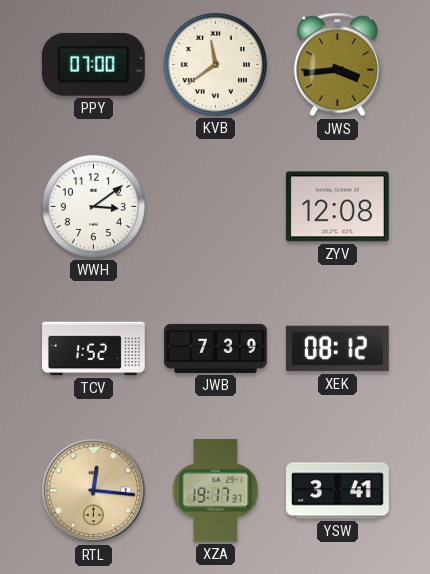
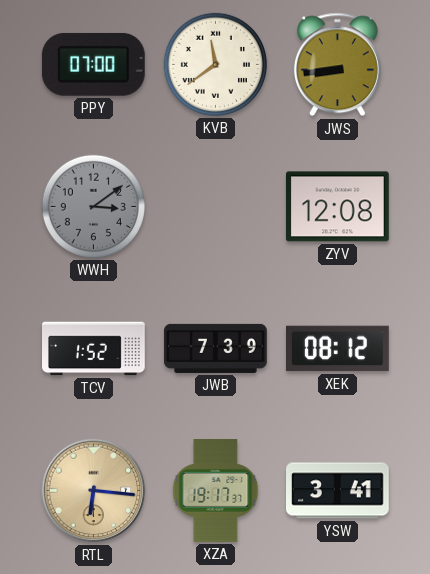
JWS: 3:44 -> 8:44 (337, 65)
WWH dial: white -> grey (93, 206)
RTL: 12:16 -> 6:16 (94, 491)
